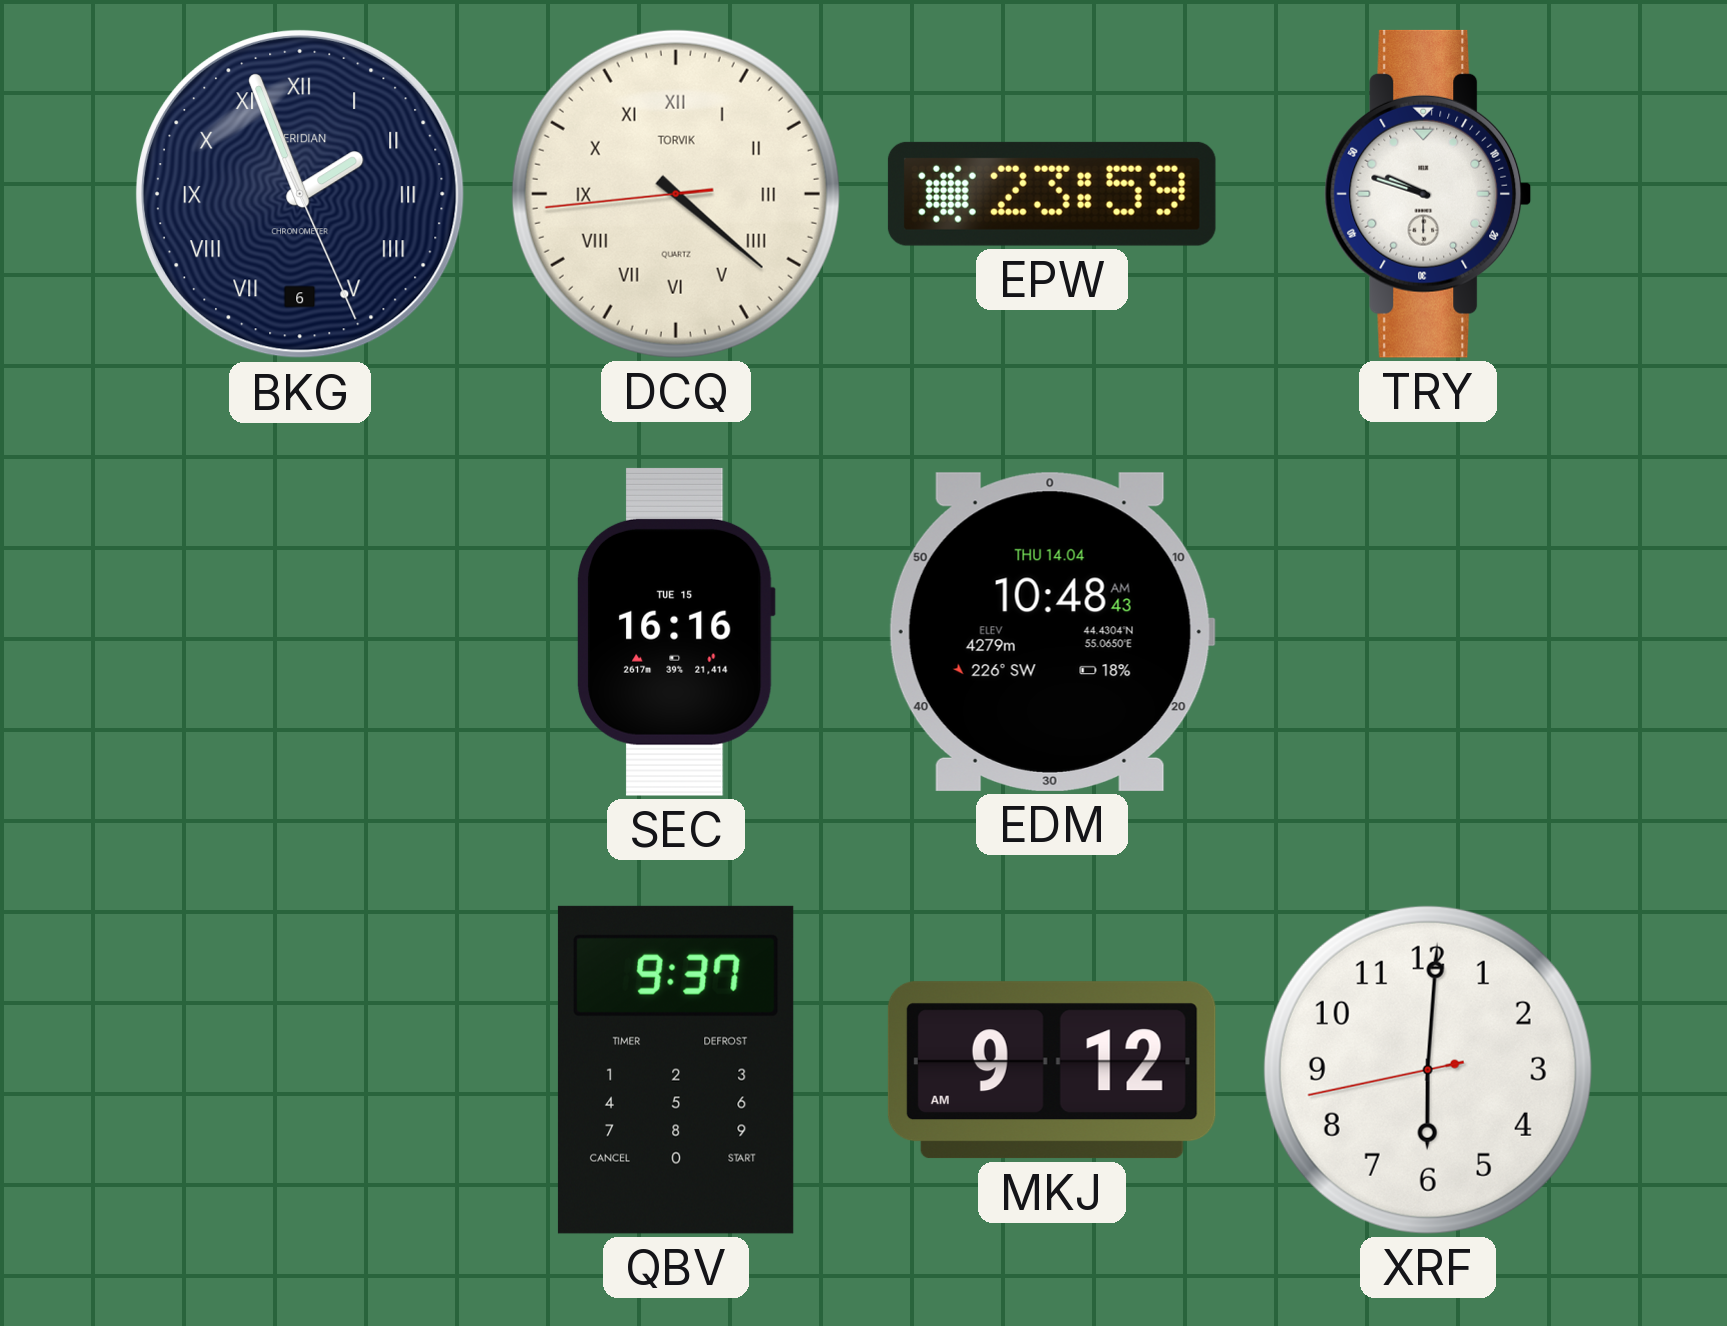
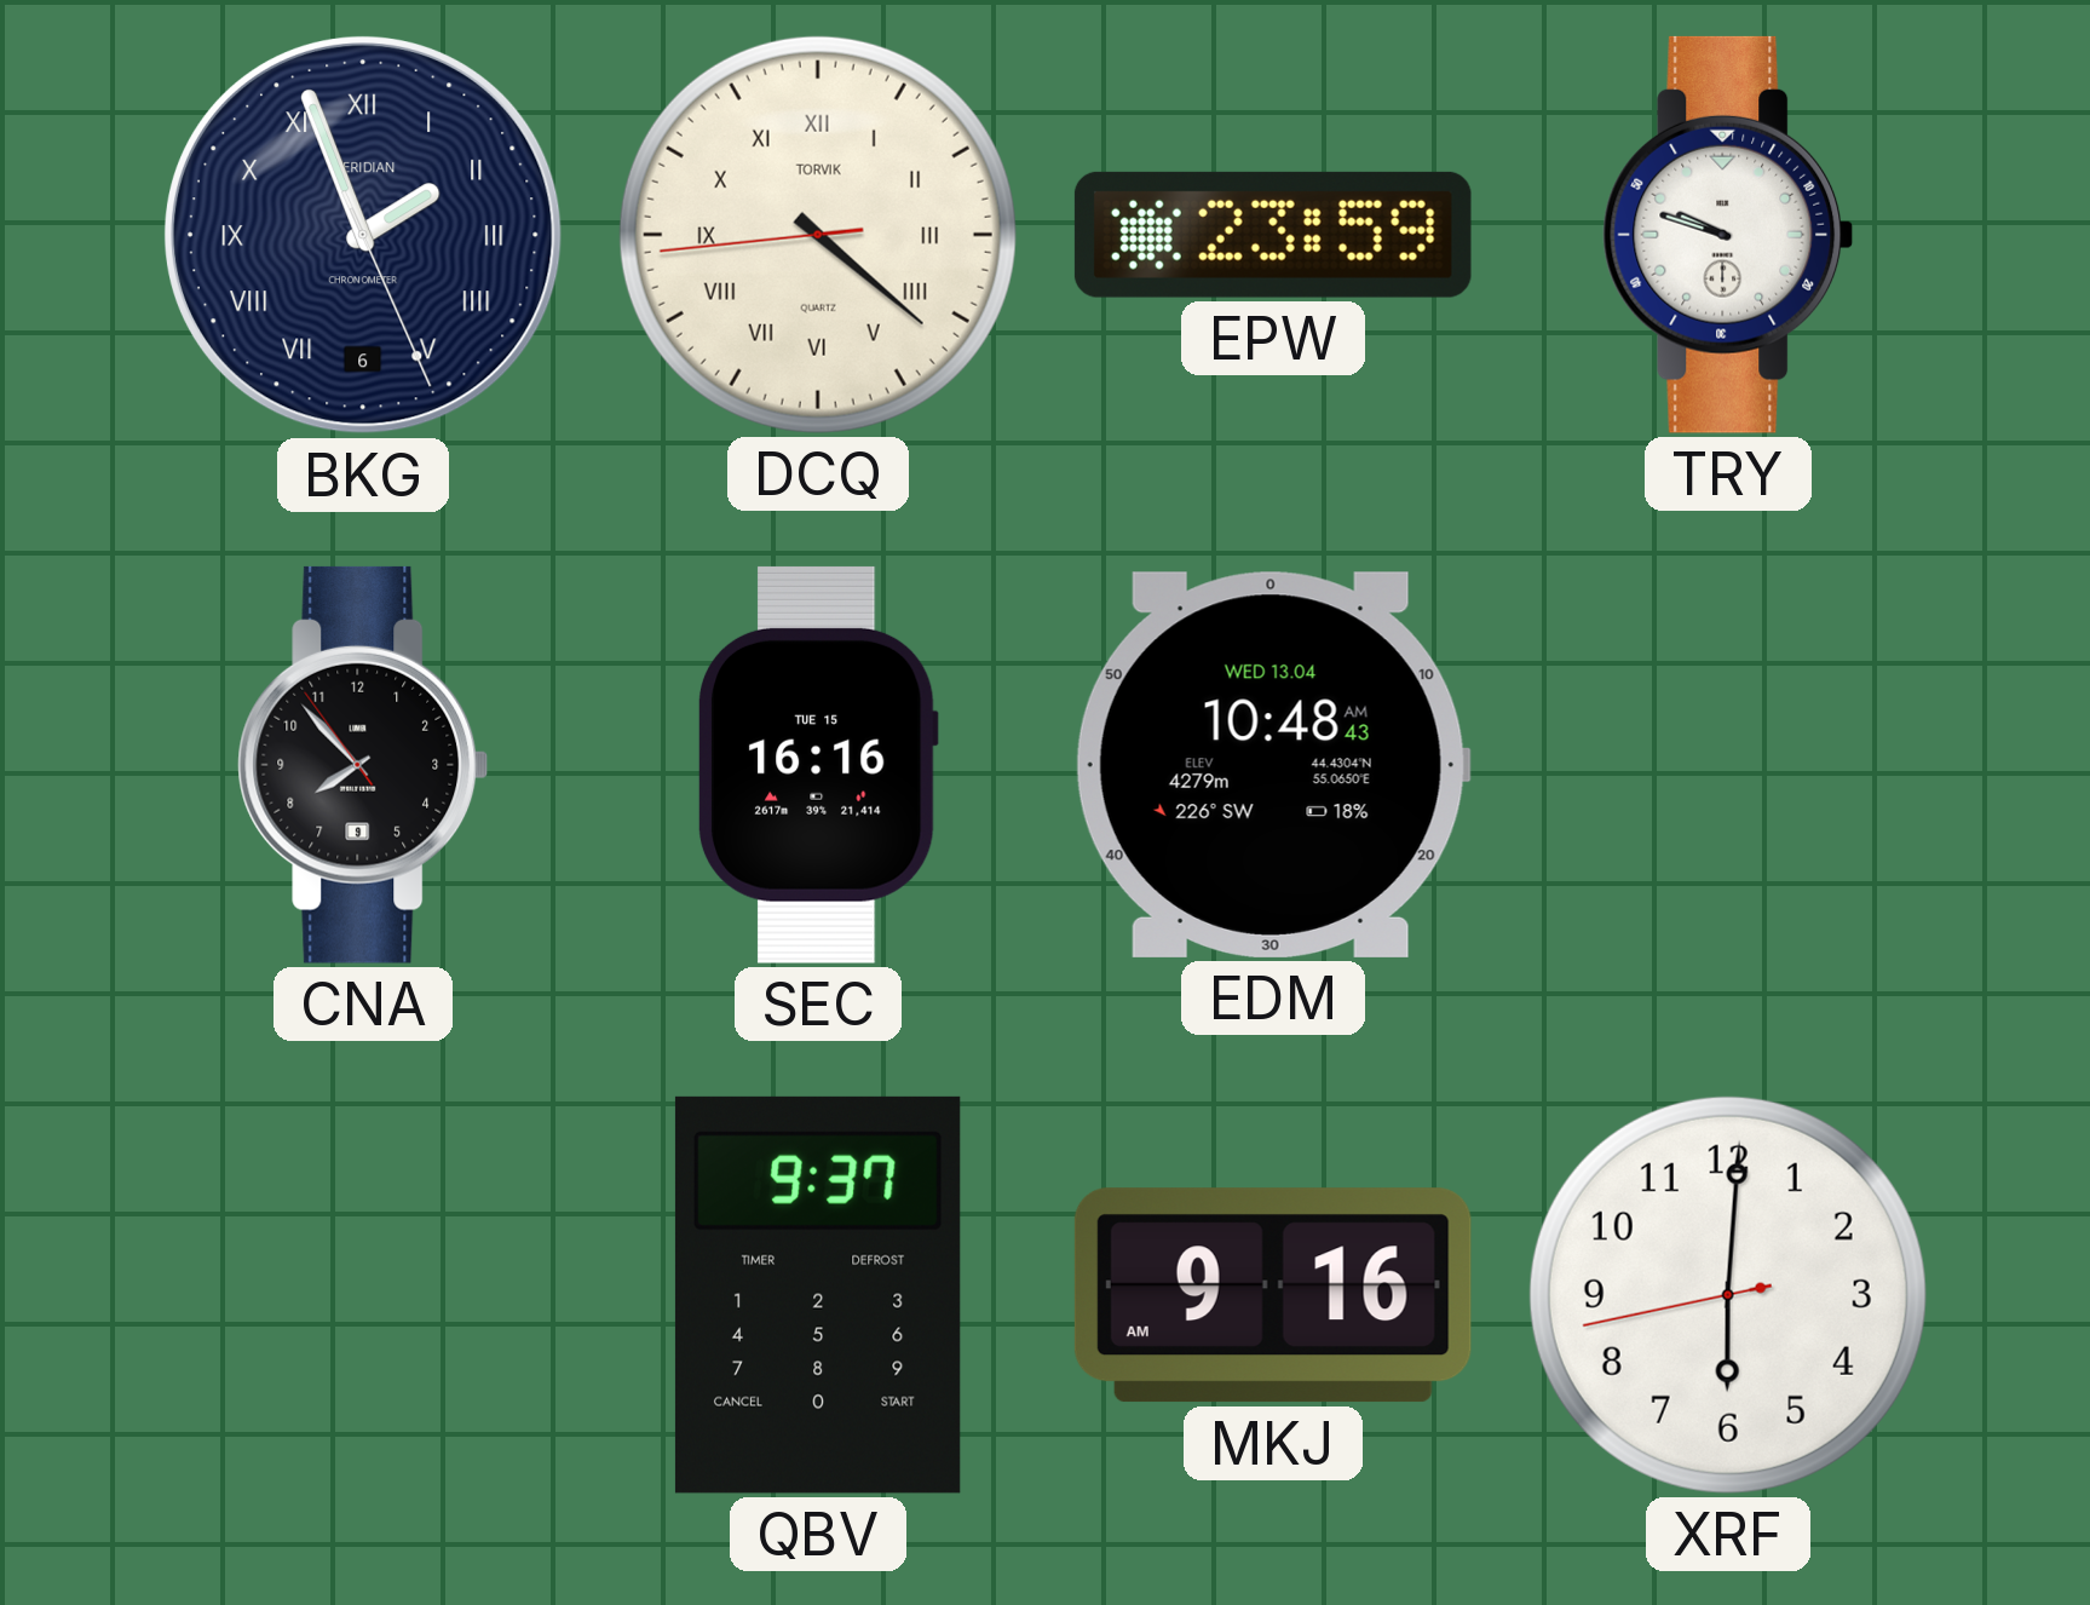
CNA: none -> 7:52 (363, 765)
EDM date: THU 14.04 -> WED 13.04 (1273, 765)
MKJ: 9:12 -> 9:16 (1273, 1295)
